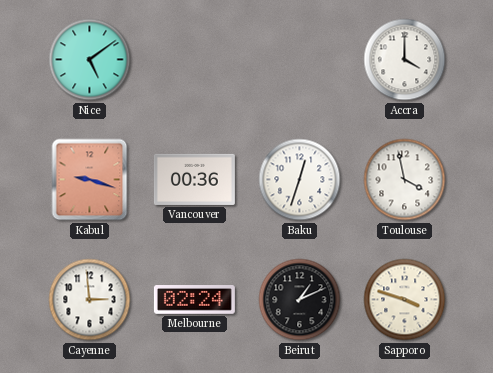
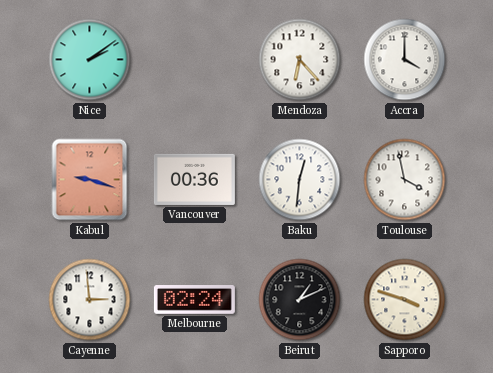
Nice: 5:09 -> 2:09 (90, 60)
Mendoza: none -> 6:23 (300, 60)
Baku: 12:33 -> 12:31 (300, 180)
